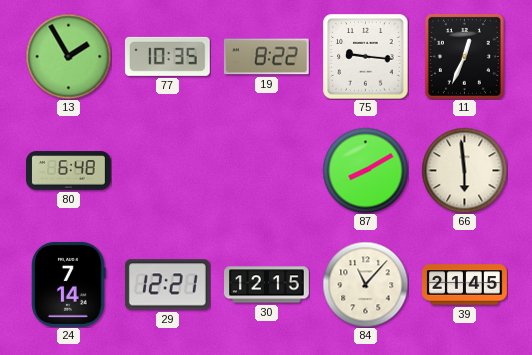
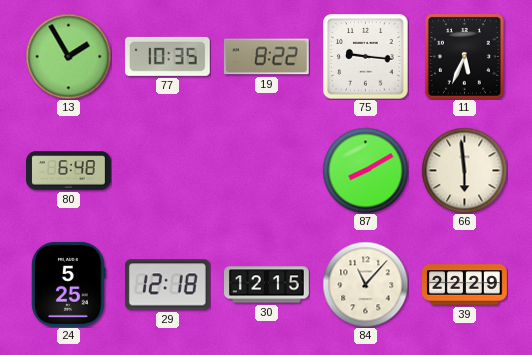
11: 12:34 -> 5:34 (464, 56)
24: 7:14 -> 5:25 (69, 285)
29: 12:21 -> 12:18 (167, 285)
39: 21:45 -> 22:29 (465, 285)
